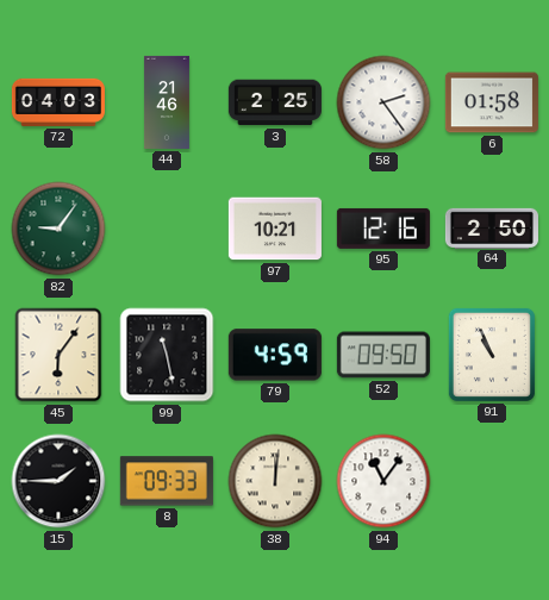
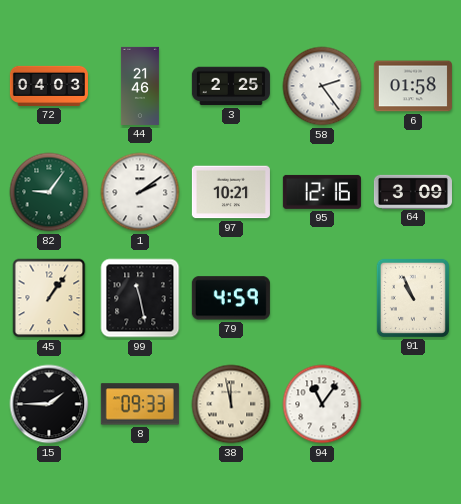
1: none -> 2:09 (140, 192)
64: 2:50 -> 3:09 (413, 191)
45: 6:06 -> 1:06 (49, 298)
52: 09:50 -> none (383, 355)
38: 12:01 -> 11:58 (231, 404)
